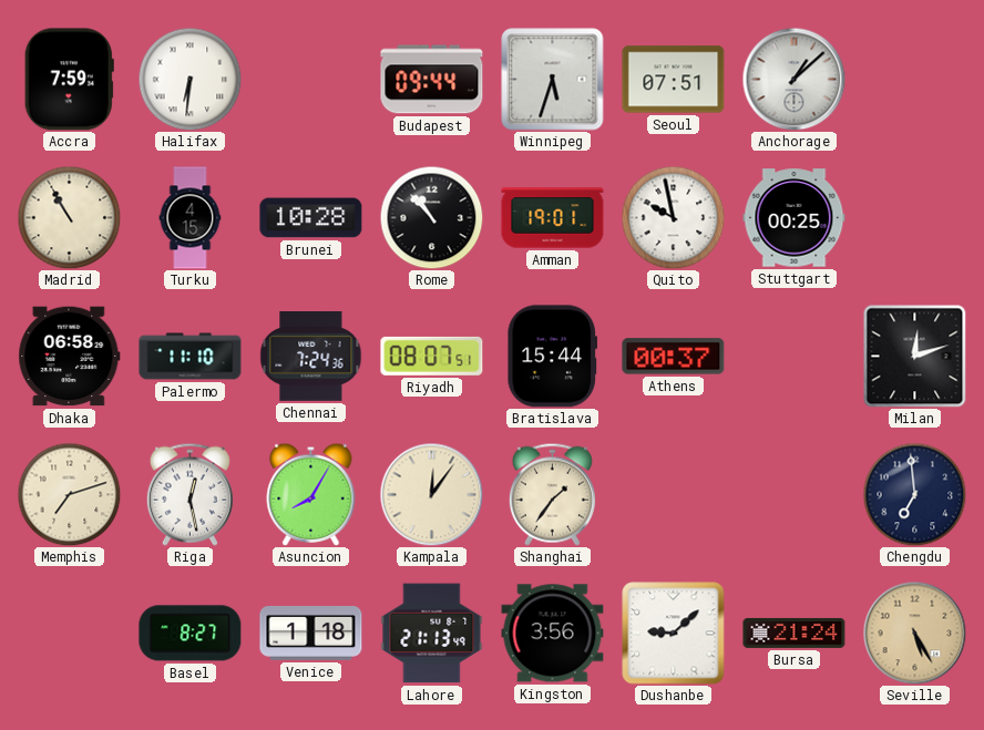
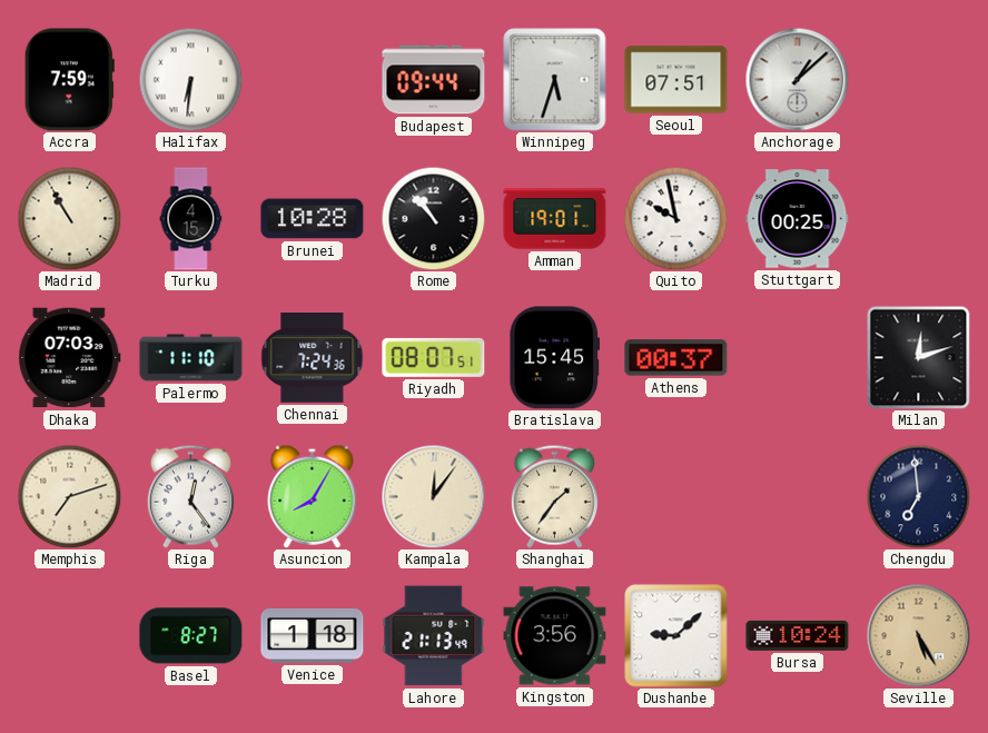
Dhaka: 06:58 -> 07:03 (70, 358)
Bratislava: 15:44 -> 15:45 (555, 358)
Riga: 12:28 -> 12:24 (190, 496)
Bursa: 21:24 -> 10:24 (798, 635)
